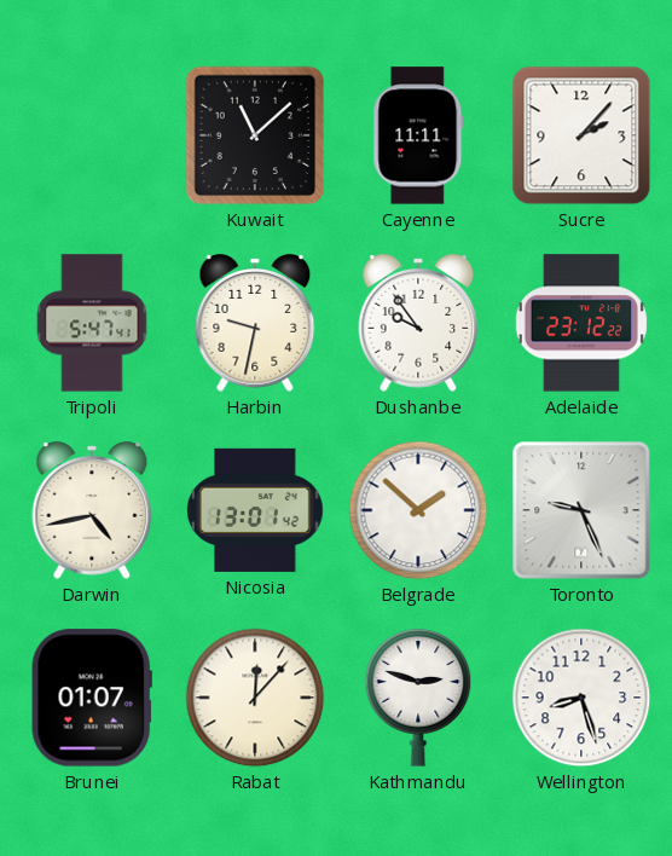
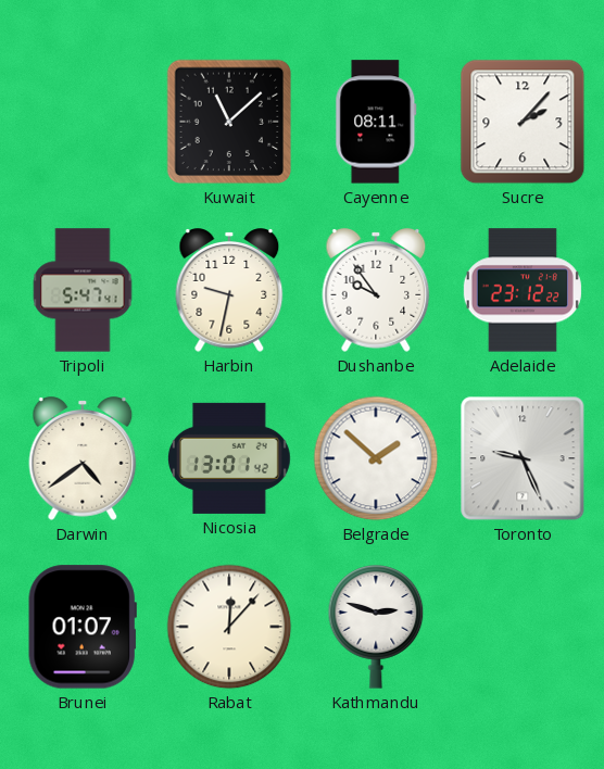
Cayenne: 11:11 -> 08:11 (376, 122)
Darwin: 4:43 -> 4:39 (83, 458)
Wellington: 8:27 -> none (581, 698)
